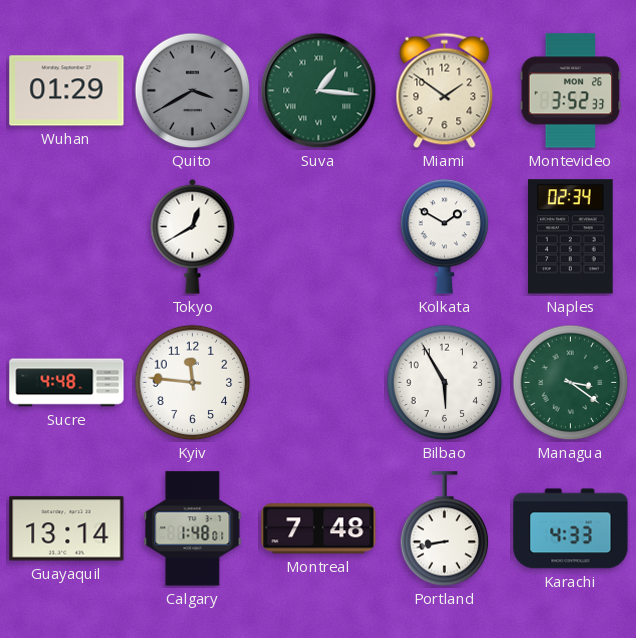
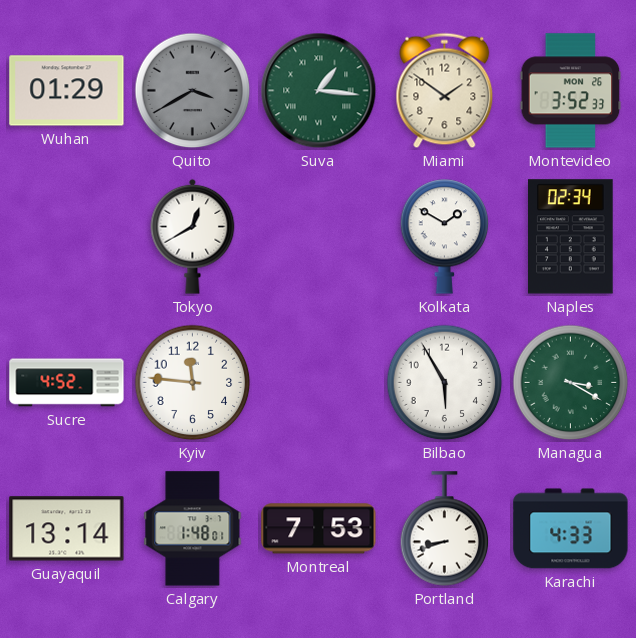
Sucre: 4:48 -> 4:52 (67, 383)
Managua: 3:21 -> 3:20 (571, 383)
Montreal: 7:48 -> 7:53 (319, 529)
Portland: 8:43 -> 8:42 (445, 529)
